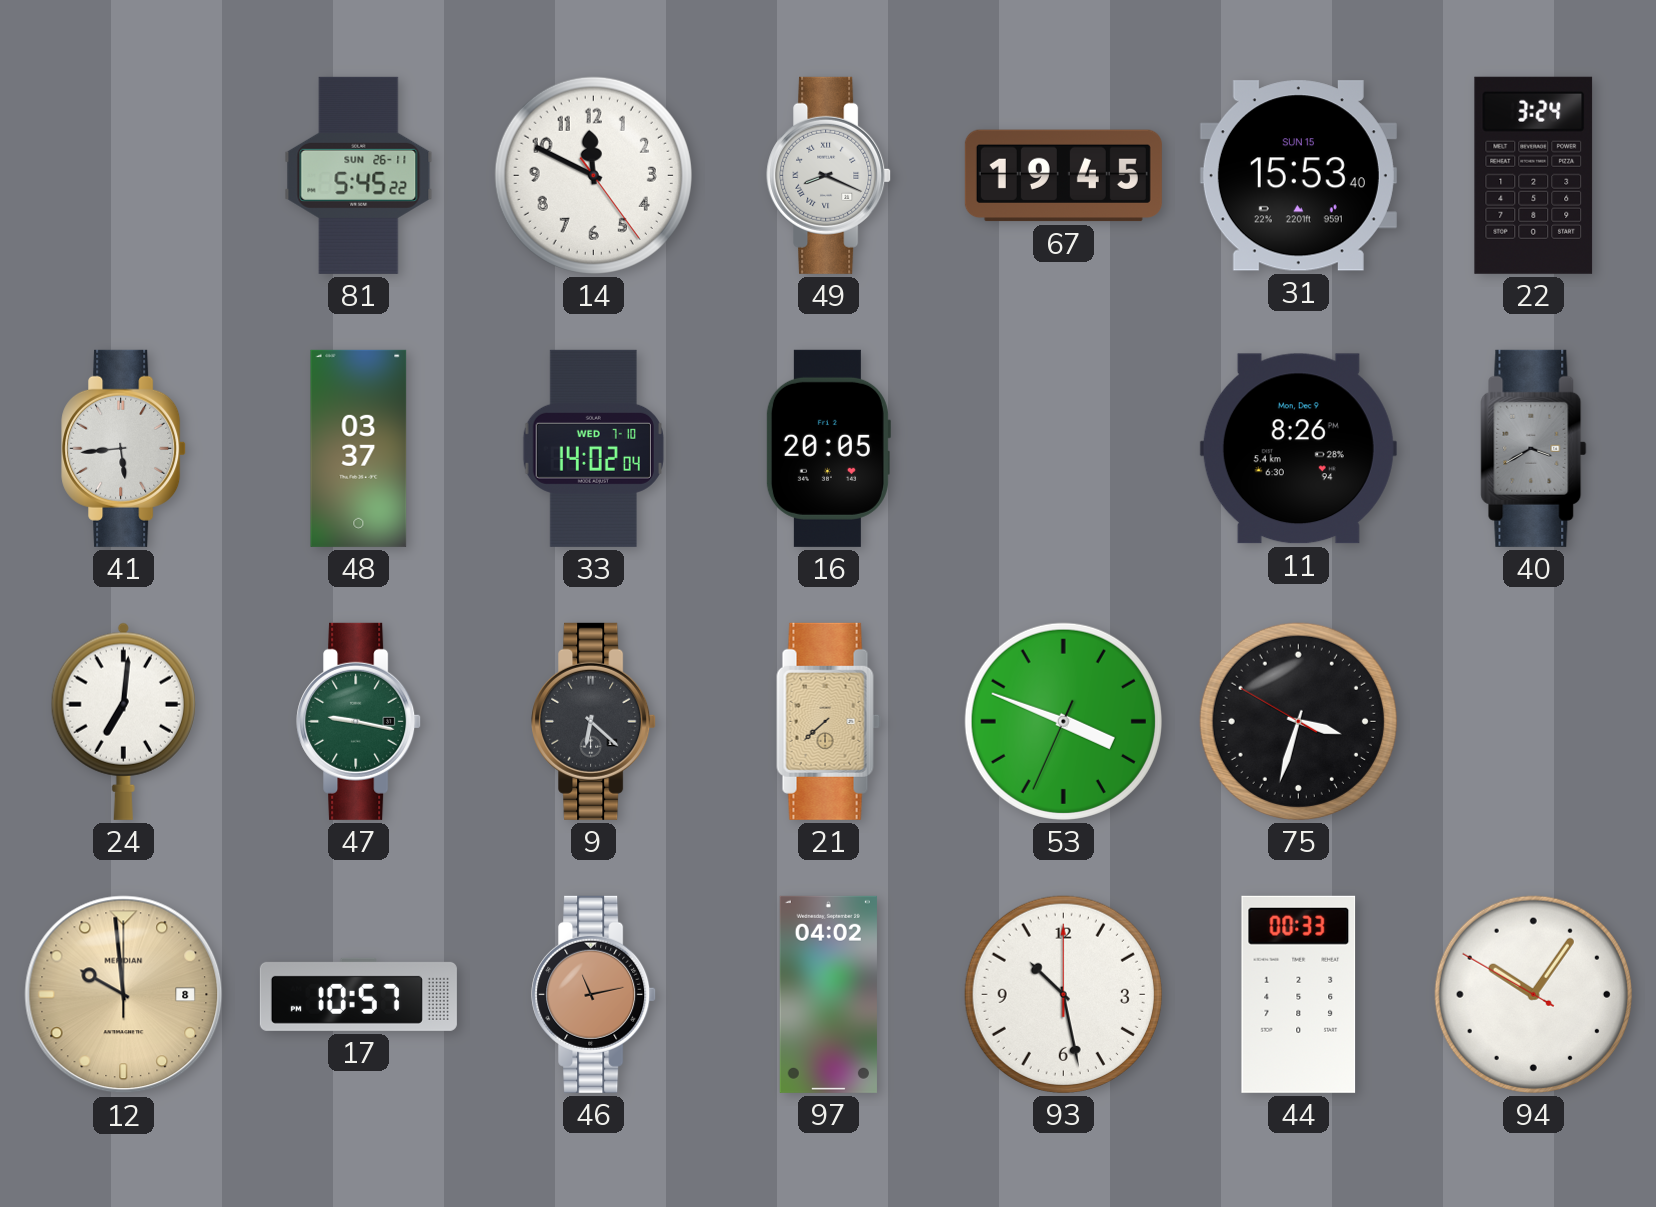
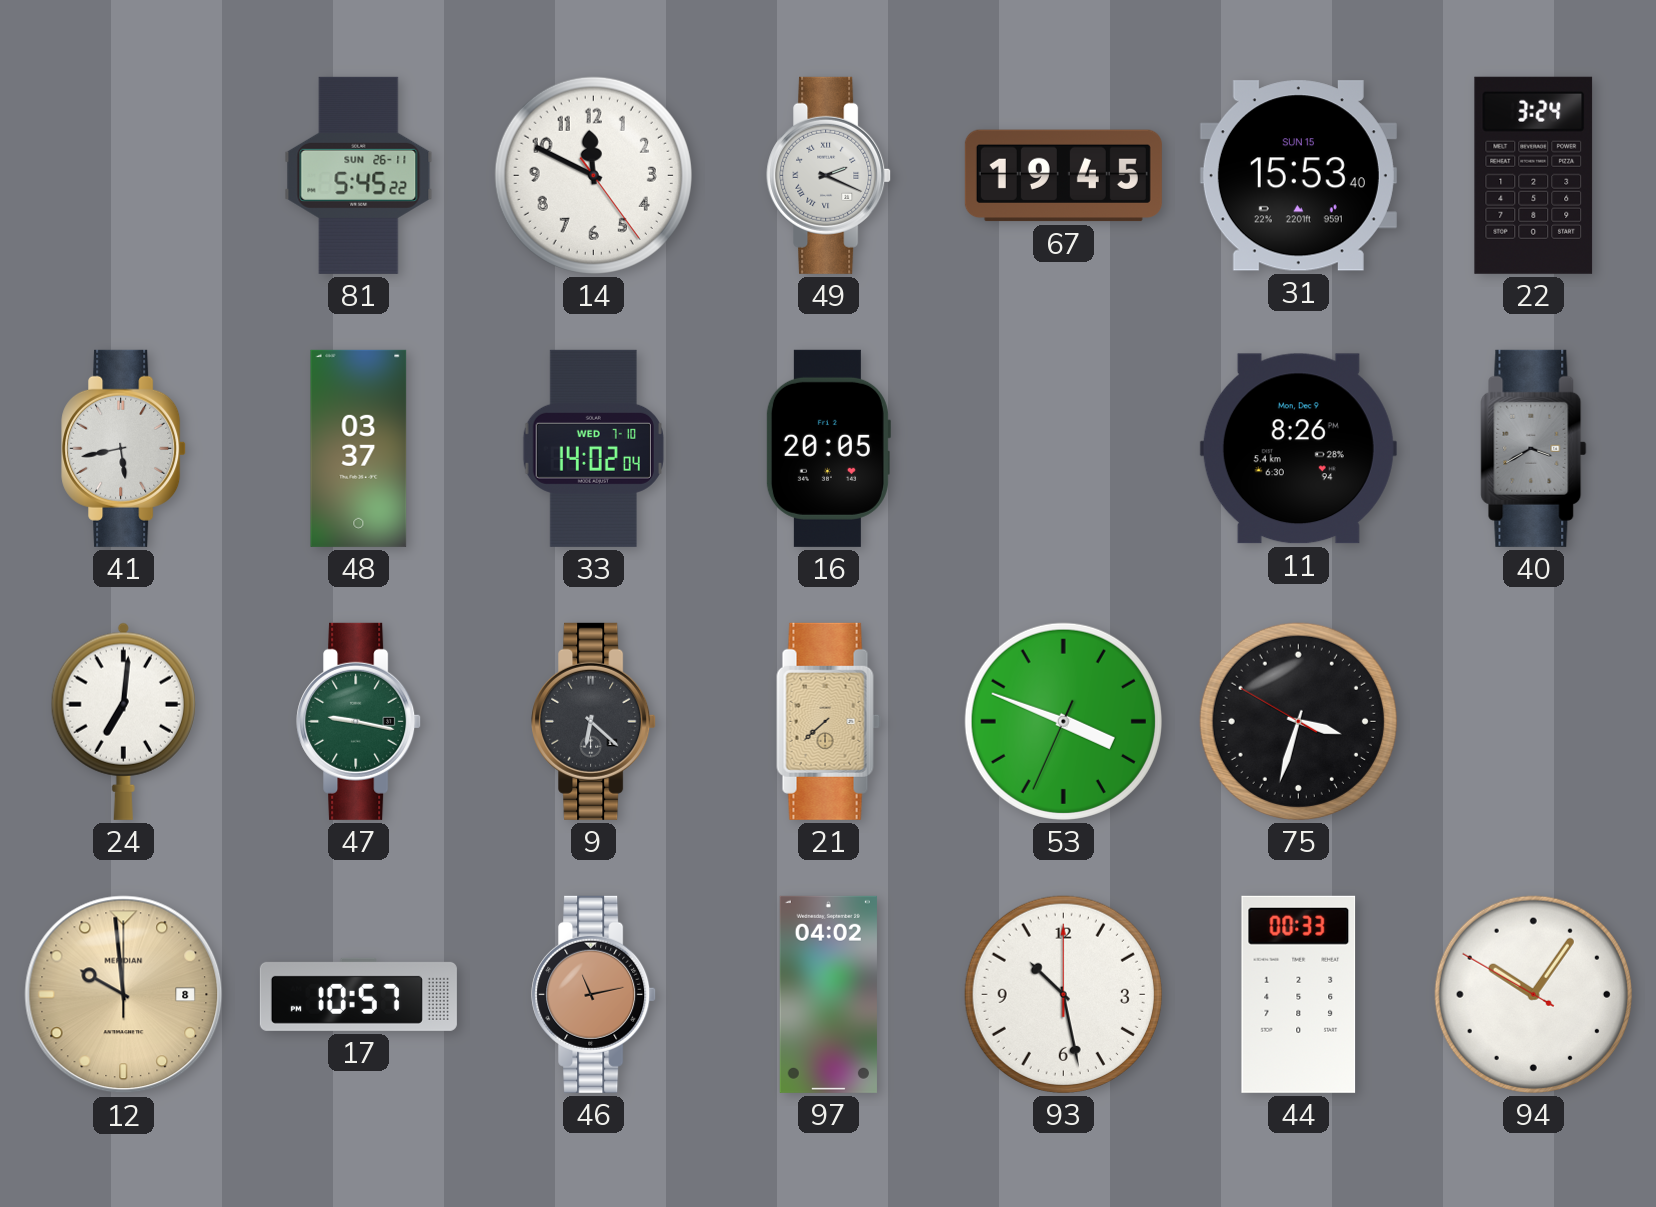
49: 8:19 -> 2:19 (829, 175)
41: 5:44 -> 5:43 (124, 448)
